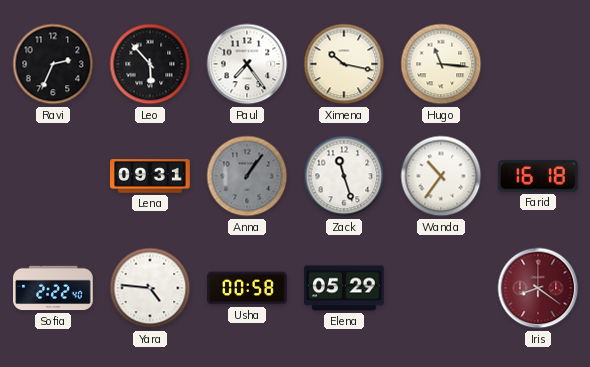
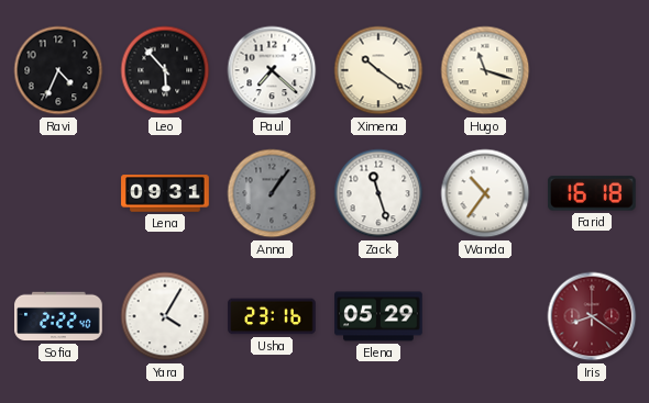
Ravi: 2:34 -> 4:34 (58, 70)
Paul: 7:24 -> 7:22 (272, 70)
Ximena: 10:17 -> 10:21 (378, 70)
Hugo: 11:16 -> 11:18 (485, 70)
Yara: 4:46 -> 4:05 (165, 316)
Usha: 00:58 -> 23:16 (272, 316)
